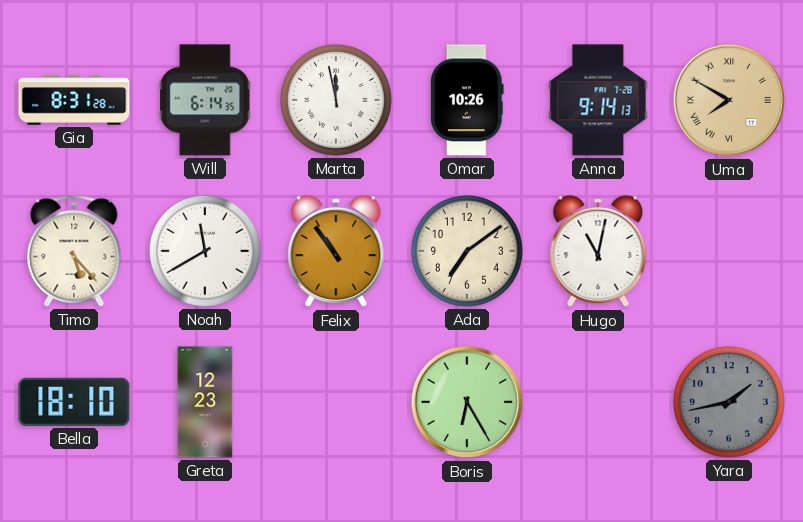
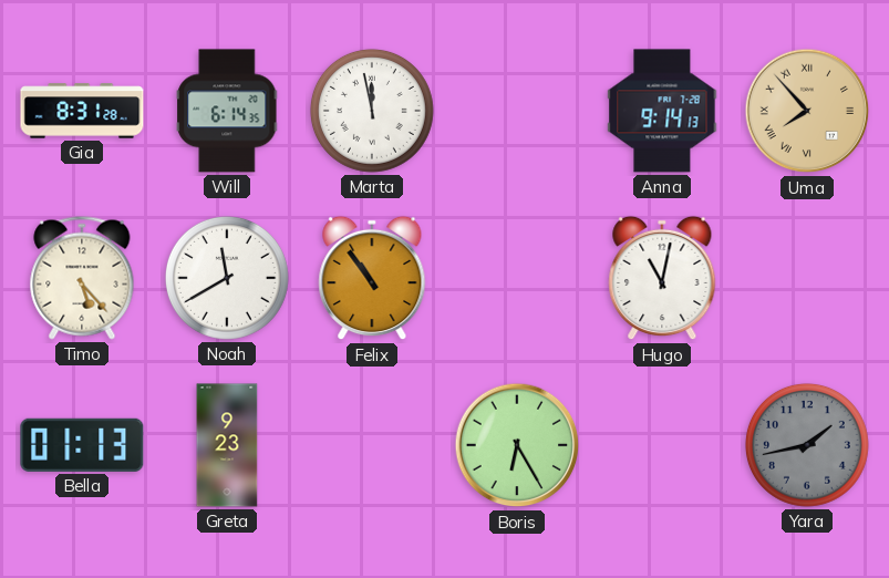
Omar: 10:26 -> none (467, 100)
Uma: 7:50 -> 7:53 (807, 111)
Ada: 7:09 -> none (467, 251)
Bella: 18:10 -> 01:13 (82, 445)
Greta: 12:23 -> 9:23 (227, 445)
